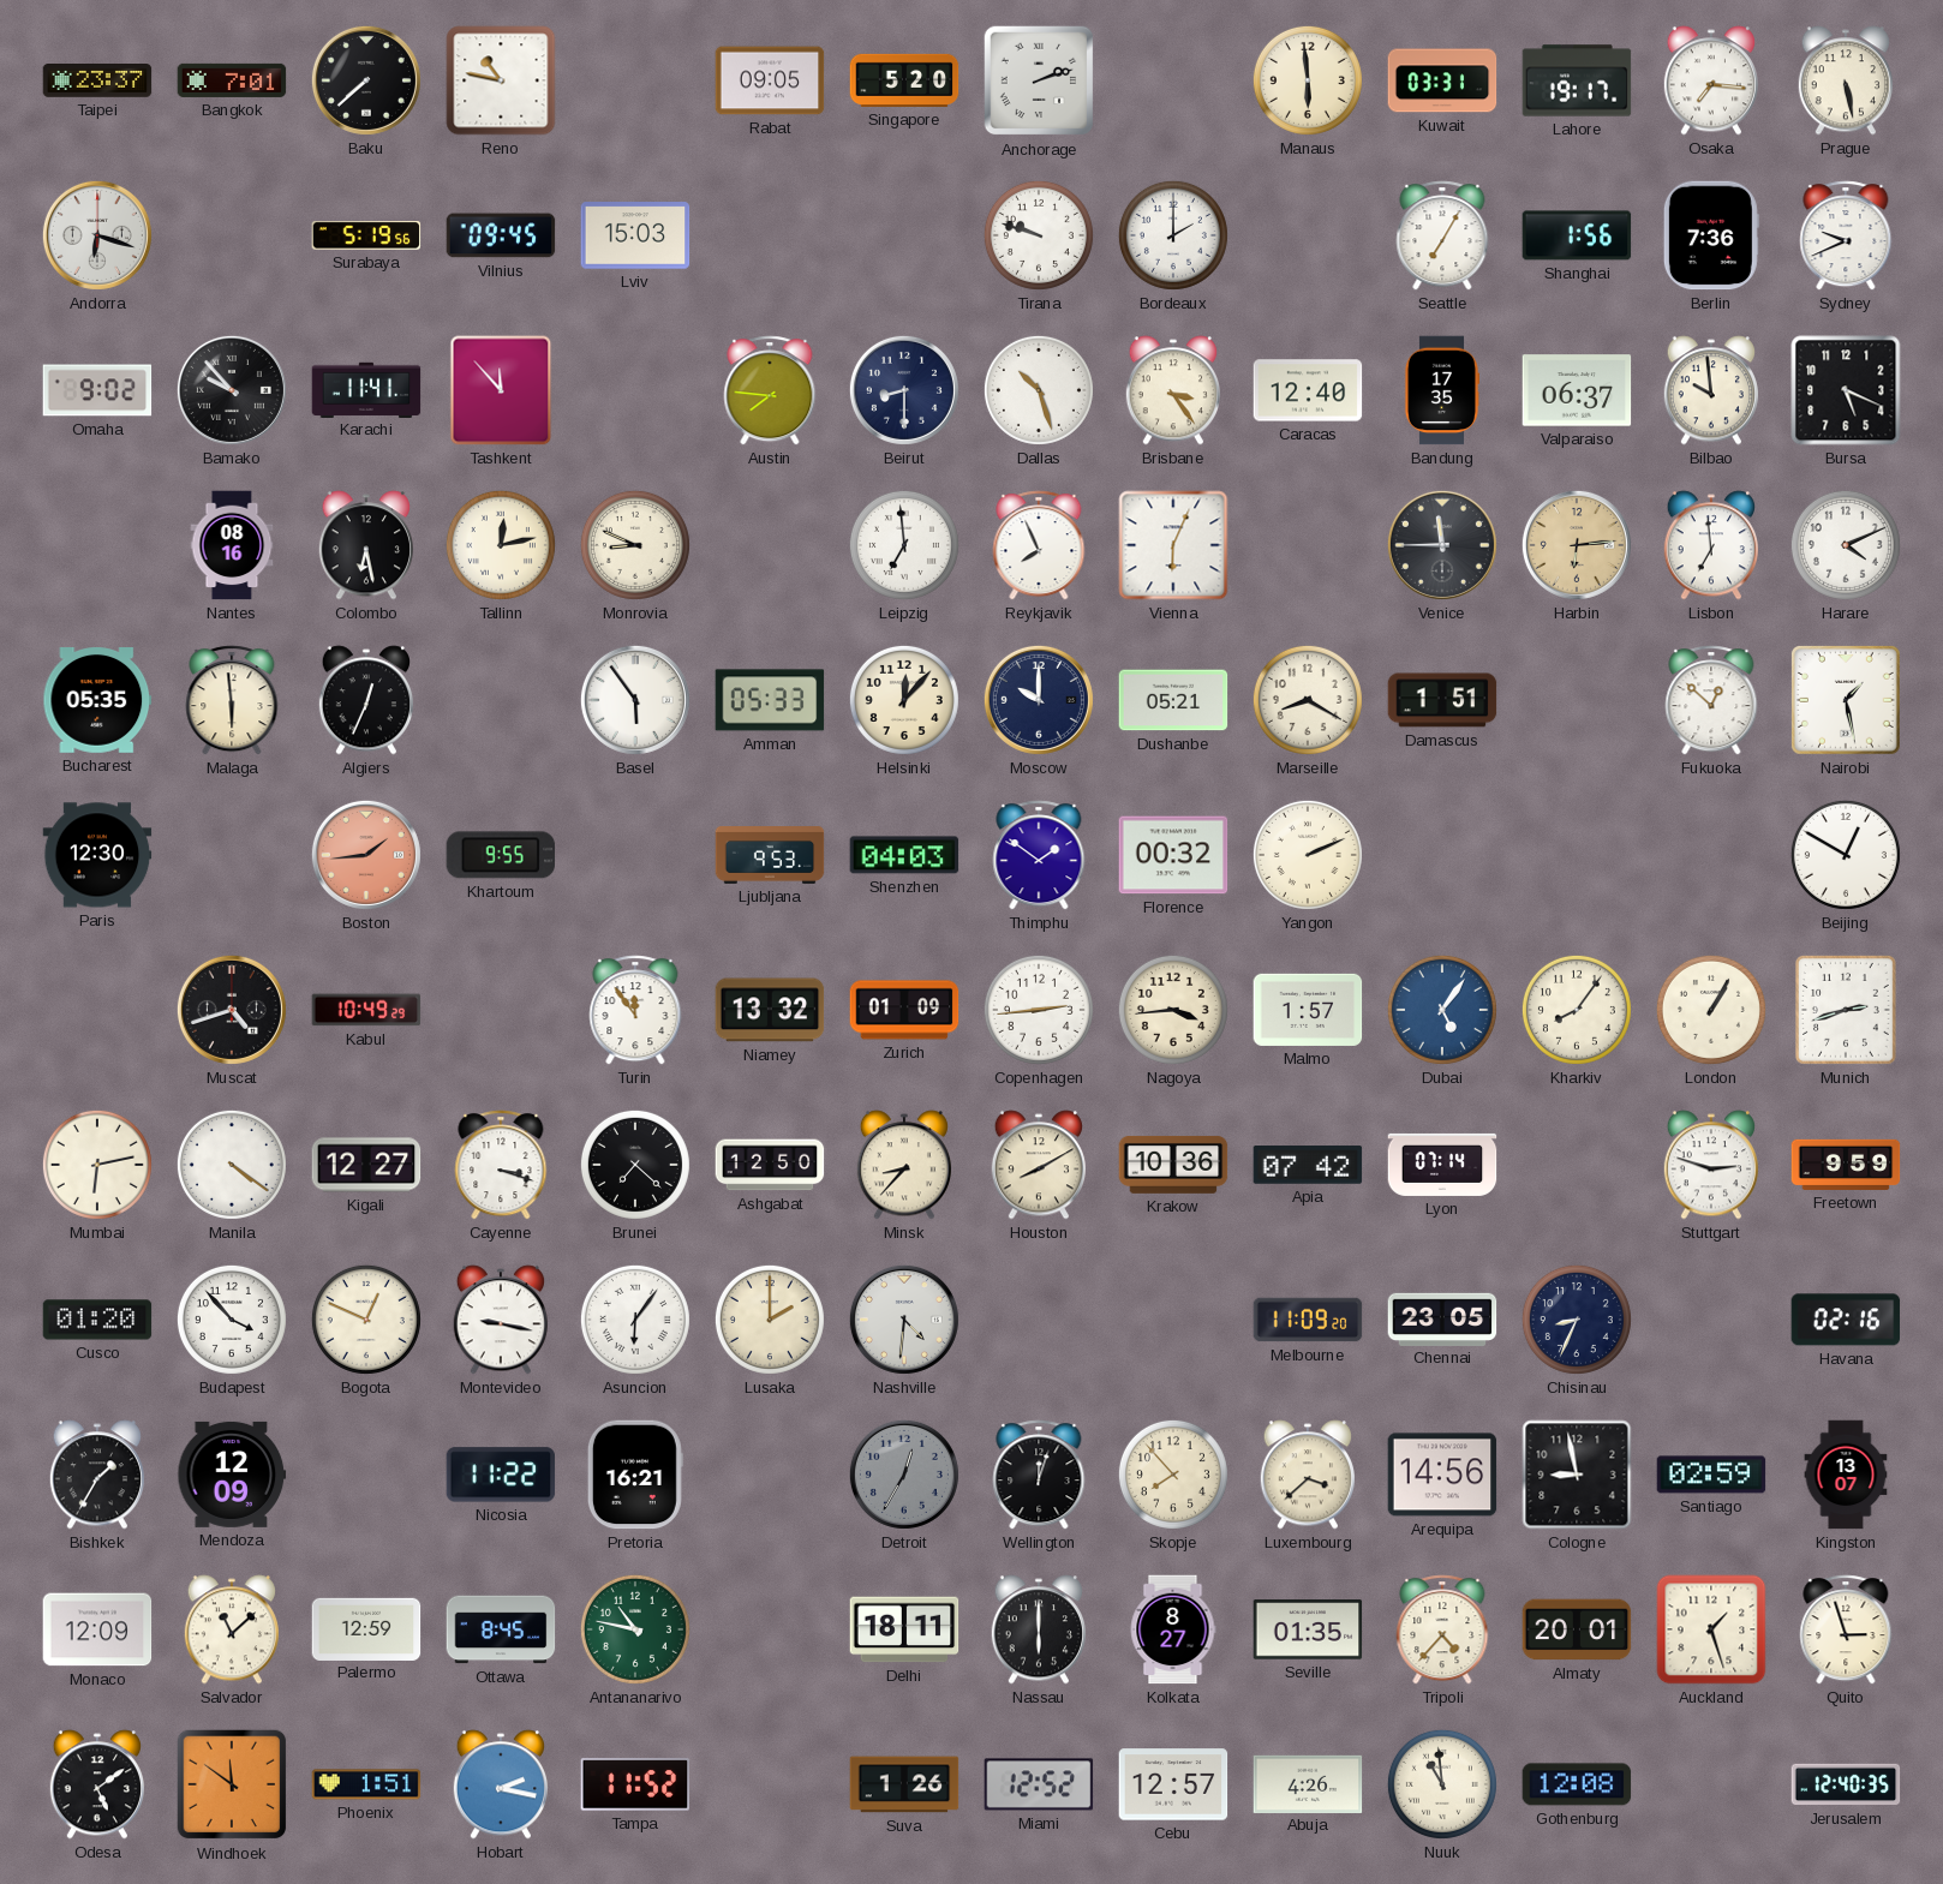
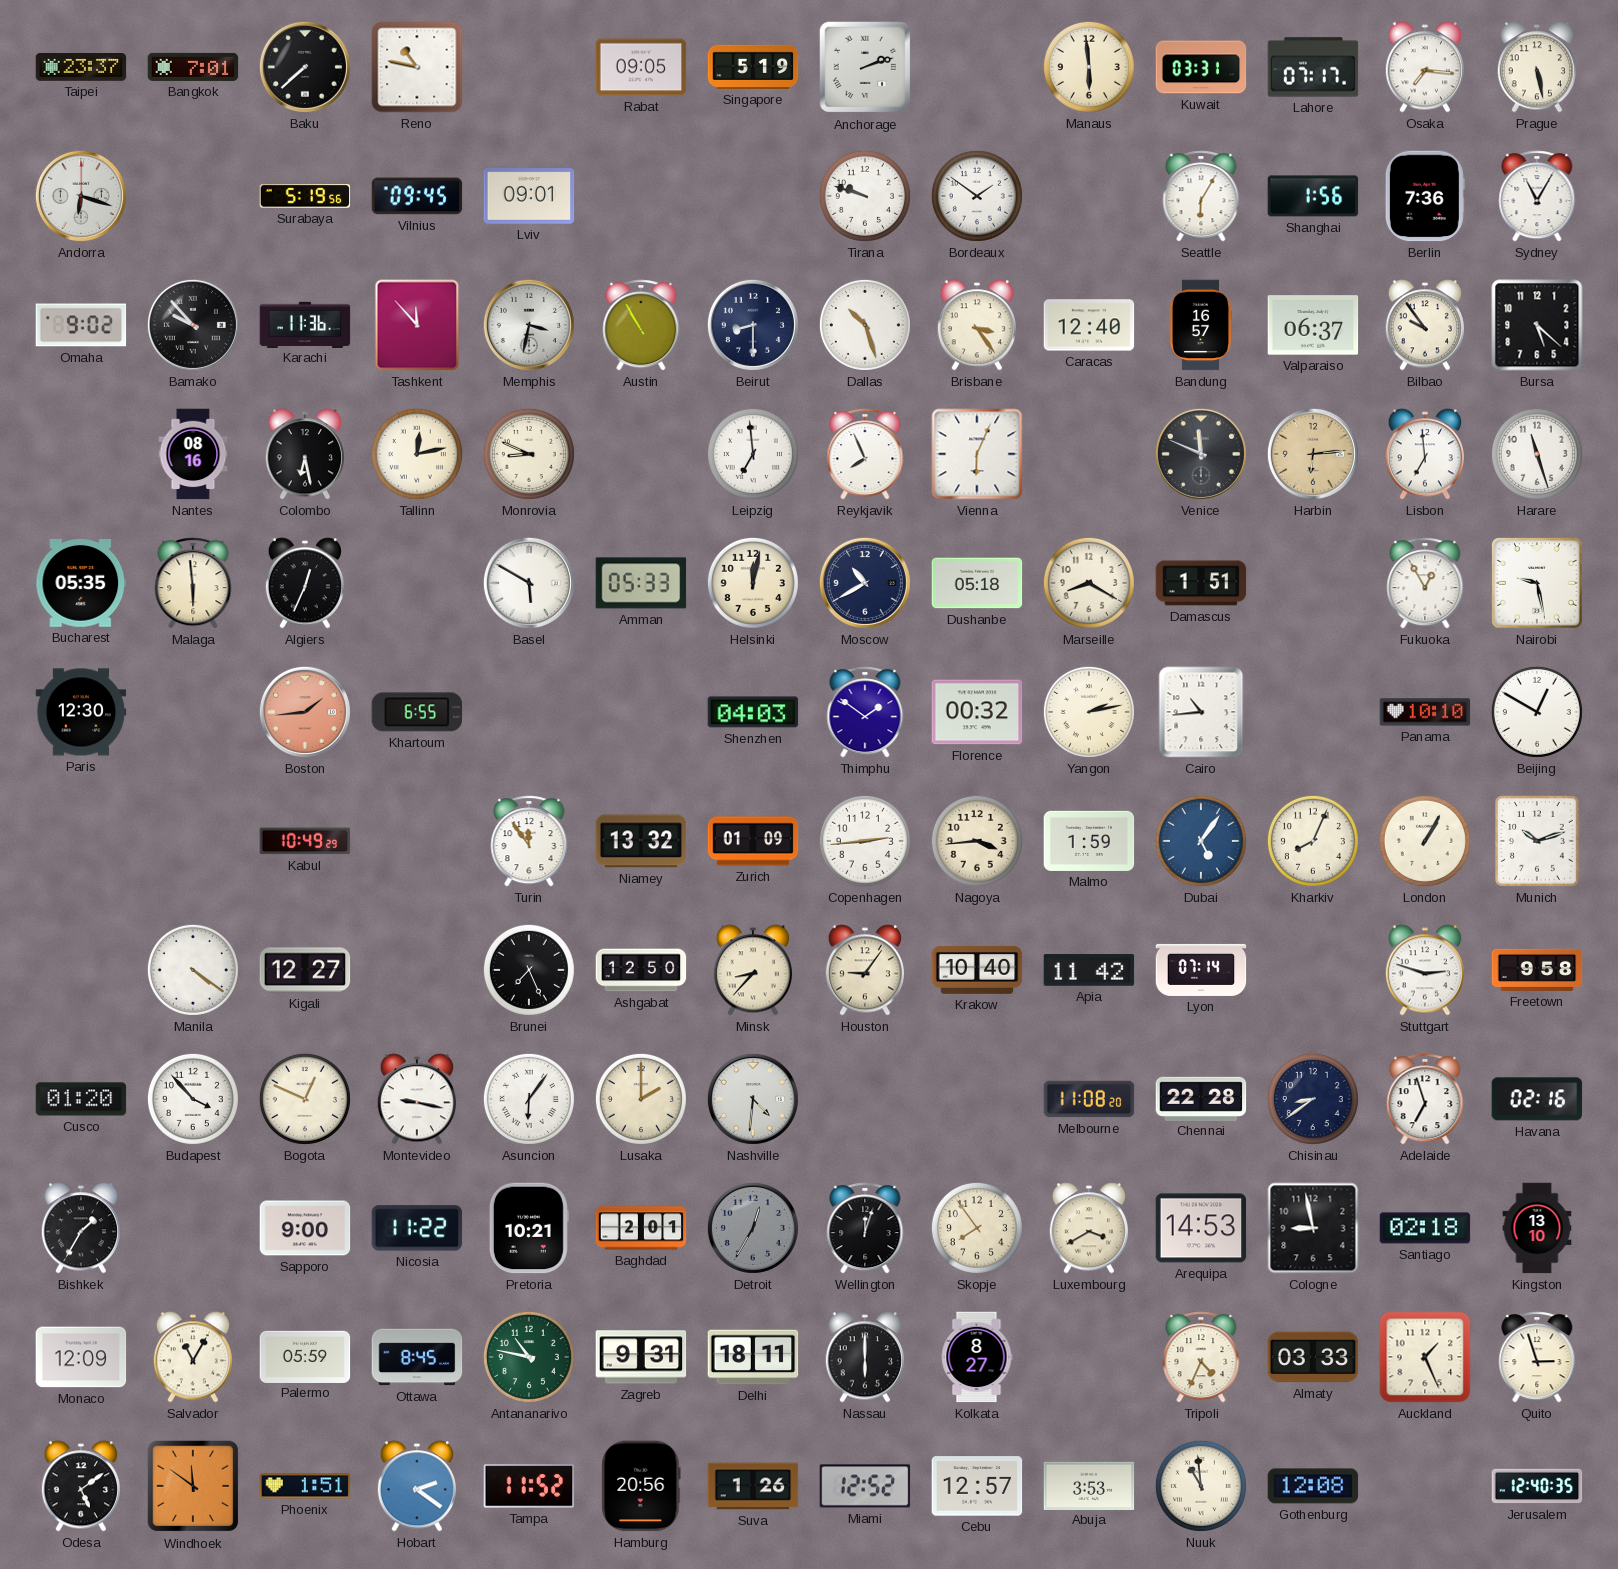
Singapore: 5:20 -> 5:19 (753, 67)
Lahore: 19:17 -> 07:17 (1313, 67)
Lviv: 15:03 -> 09:01 (529, 196)
Bordeaux: 2:00 -> 1:51 (977, 196)
Seattle: 7:05 -> 6:05 (1201, 196)
Sydney: 9:41 -> 11:05 (1537, 196)
Karachi: 11:41 -> 11:36 (305, 324)
Memphis: none -> 3:32 (529, 325)
Austin: 7:46 -> 10:55 (641, 325)
Bandung: 17:35 -> 16:57 (1201, 325)
Bilbao: 9:59 -> 9:54 (1424, 325)
Bursa: 5:19 -> 5:22 (1537, 325)
Venice: 11:45 -> 11:49 (1201, 454)
Harare: 4:11 -> 11:27 (1537, 454)
Basel: 5:54 -> 5:50 (529, 583)
Helsinki: 12:07 -> 12:02 (753, 583)
Moscow: 10:00 -> 10:40 (865, 583)
Dushanbe: 05:21 -> 05:18 (977, 583)
Fukuoka: 12:52 -> 12:55 (1425, 583)
Nairobi: 1:28 -> 9:28 (1538, 584)
Khartoum: 9:55 -> 6:55 (417, 712)
Ljubljana: 9:53 -> none (770, 856)
Yangon: 2:11 -> 2:13 (1089, 712)
Cairo: none -> 10:44 (1201, 712)
Panama: none -> 10:10 (1425, 712)
Muscat: 4:42 -> none (232, 1010)
Malmo: 1:57 -> 1:59 (1089, 841)
Kharkiv: 8:06 -> 8:04 (1313, 841)
Munich: 2:42 -> 10:12 (1537, 842)
Mumbai: 6:13 -> none (97, 1165)
Cayenne: 3:18 -> none (501, 1165)
Brunei: 7:22 -> 7:26 (529, 970)
Houston: 8:10 -> 9:06 (864, 970)
Krakow: 10:36 -> 10:40 (977, 970)
Apia: 07:42 -> 11:42 (1089, 971)
Freetown: 9:59 -> 9:58 (1537, 970)
Melbourne: 11:09 -> 11:08 (1089, 1099)
Chennai: 23:05 -> 22:28 (1201, 1098)
Chisinau: 8:34 -> 8:39 (1313, 1099)
Adelaide: none -> 6:57 (1425, 1099)
Mendoza: 12:09 -> none (232, 1475)
Sapporo: none -> 9:00 (305, 1228)
Pretoria: 16:21 -> 10:21 (529, 1228)
Baghdad: none -> 2:01 (641, 1228)
Skopje: 7:53 -> 7:54 (977, 1228)
Luxembourg: 3:38 -> 3:40 (1088, 1228)
Arequipa: 14:56 -> 14:53 (1201, 1228)
Santiago: 02:59 -> 02:18 (1425, 1228)
Kingston: 13:07 -> 13:10 (1537, 1228)
Salvador: 11:08 -> 11:05 (192, 1357)
Palermo: 12:59 -> 05:59 (305, 1356)
Zagreb: none -> 9:31 (641, 1357)
Seville: 01:35 -> none (1308, 1629)
Tripoli: 4:37 -> 4:34 (1201, 1357)
Almaty: 20:01 -> 03:33 (1313, 1357)
Auckland: 1:27 -> 1:26 (1425, 1357)
Hobart: 2:17 -> 2:21 (416, 1486)
Hamburg: none -> 20:56 (641, 1486)
Abuja: 4:26 -> 3:53 (1089, 1485)
